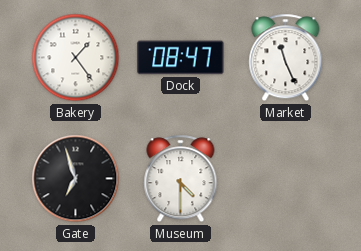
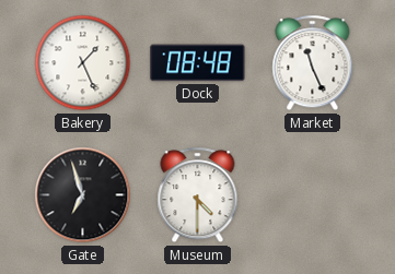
Bakery: 1:24 -> 1:26 (83, 63)
Dock: 08:47 -> 08:48 (198, 63)
